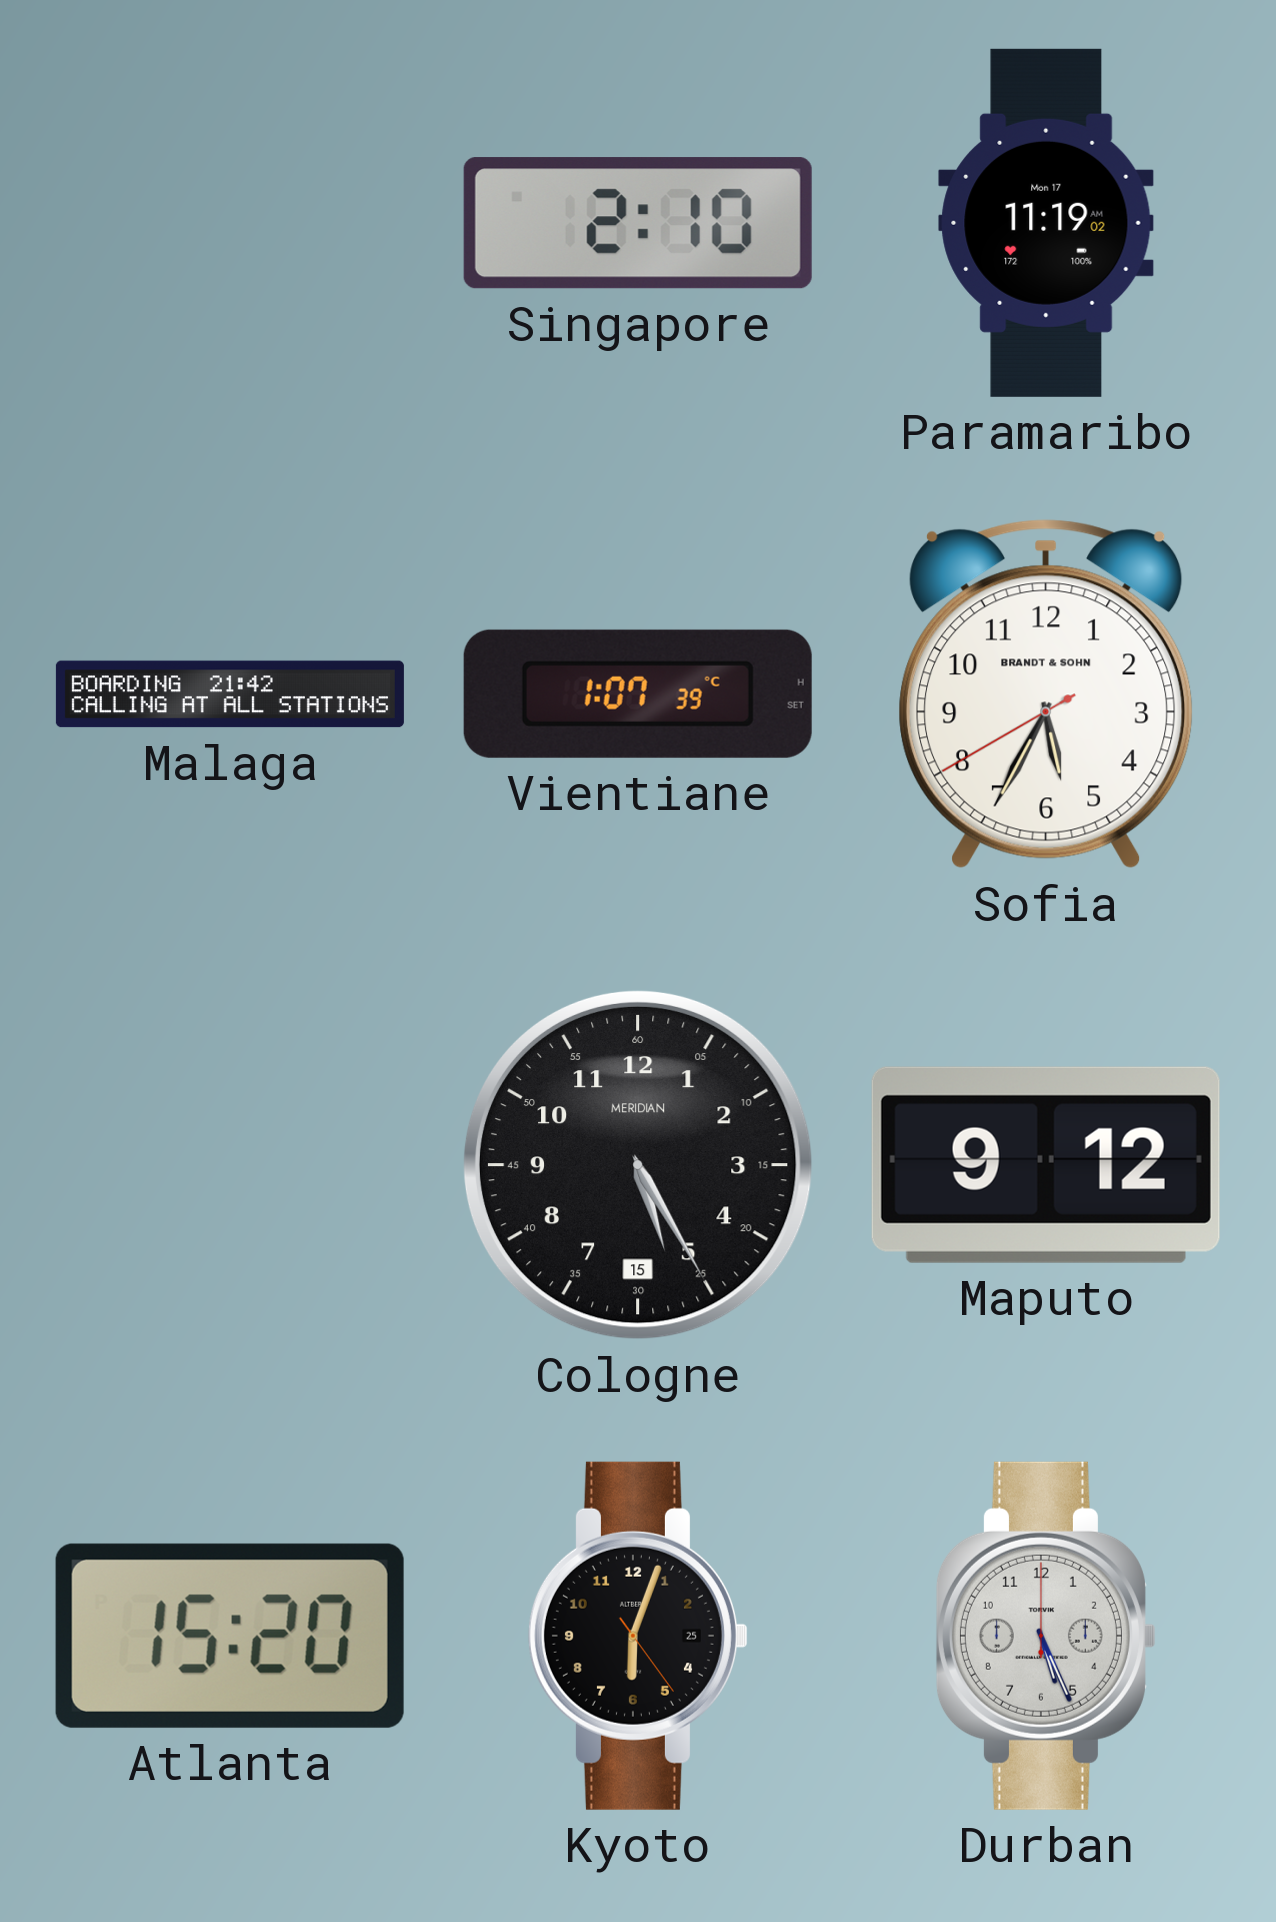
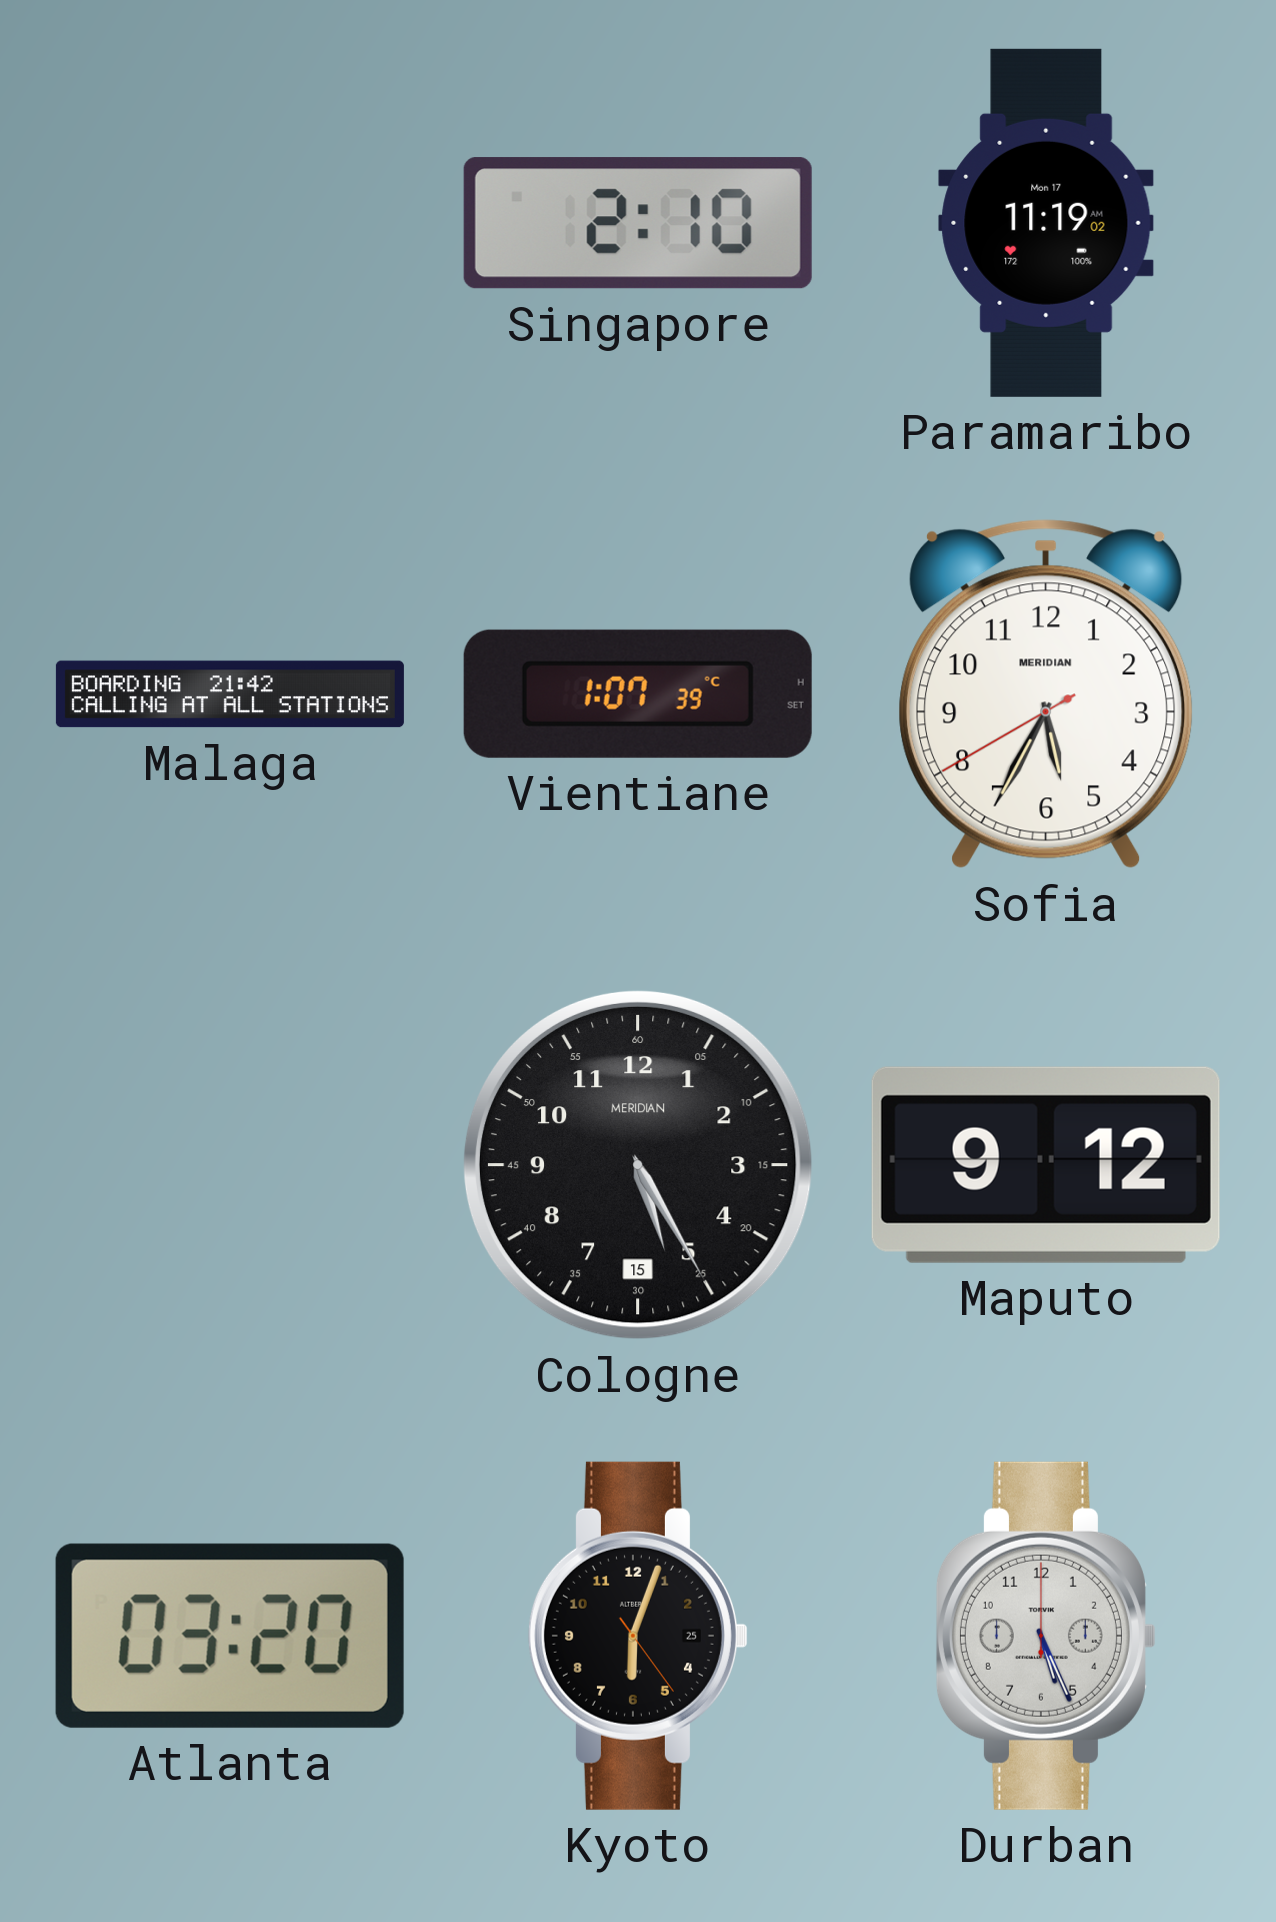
Sofia brand: BRANDT & SOHN -> MERIDIAN (1047, 694)
Atlanta: 15:20 -> 03:20 (230, 1636)
